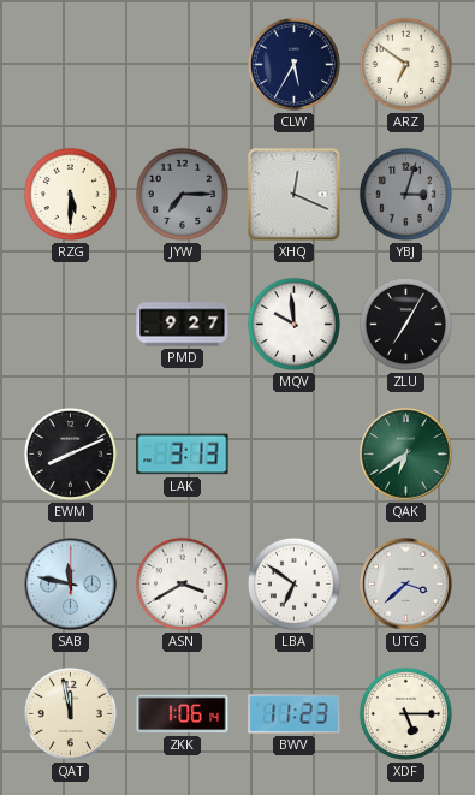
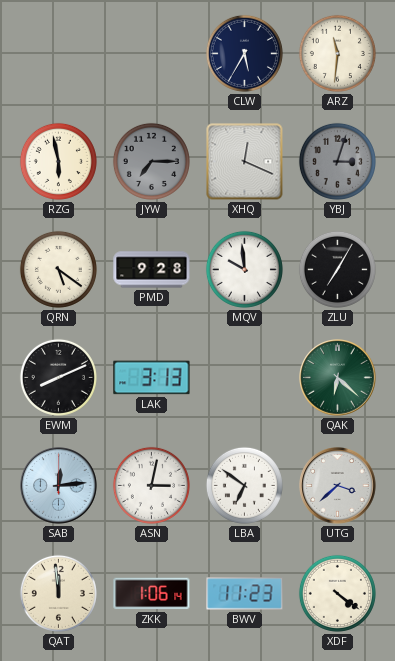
ARZ: 6:51 -> 11:31 (337, 53)
RZG: 5:30 -> 5:58 (58, 161)
QRN: none -> 5:21 (58, 269)
PMD: 9:27 -> 9:28 (152, 270)
QAK: 6:39 -> 6:22 (338, 378)
SAB: 11:47 -> 12:14 (59, 486)
ASN: 3:40 -> 3:02 (151, 485)
QAT: 11:58 -> 11:59 (58, 593)
XDF: 5:15 -> 4:21 (337, 593)
